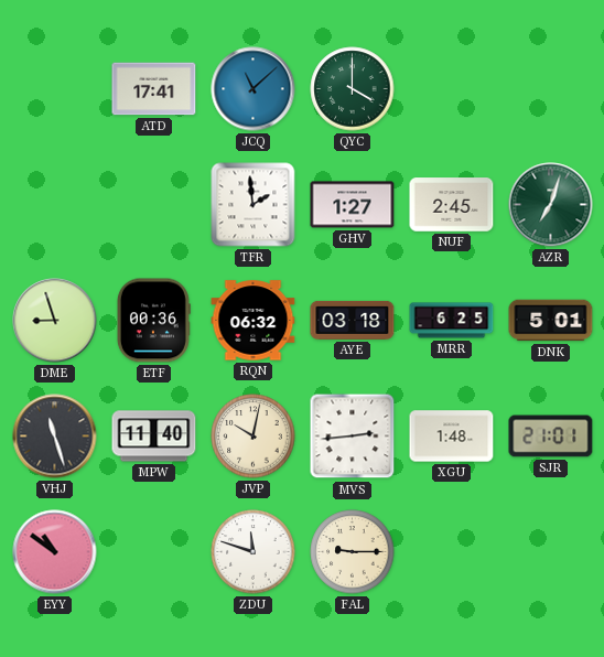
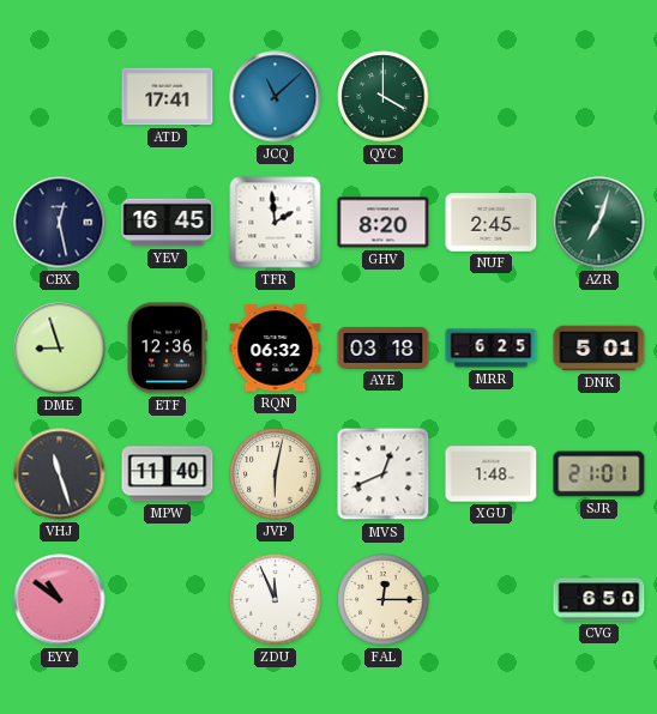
CBX: none -> 12:28 (60, 223)
YEV: none -> 16:45 (168, 223)
GHV: 1:27 -> 8:20 (384, 223)
ETF: 00:36 -> 12:36 (167, 349)
JVP: 10:02 -> 6:02 (276, 474)
MVS: 2:44 -> 12:41 (384, 474)
ZDU: 11:48 -> 11:56 (276, 600)
FAL: 9:15 -> 12:15 (384, 600)
CVG: none -> 6:50 (599, 600)
